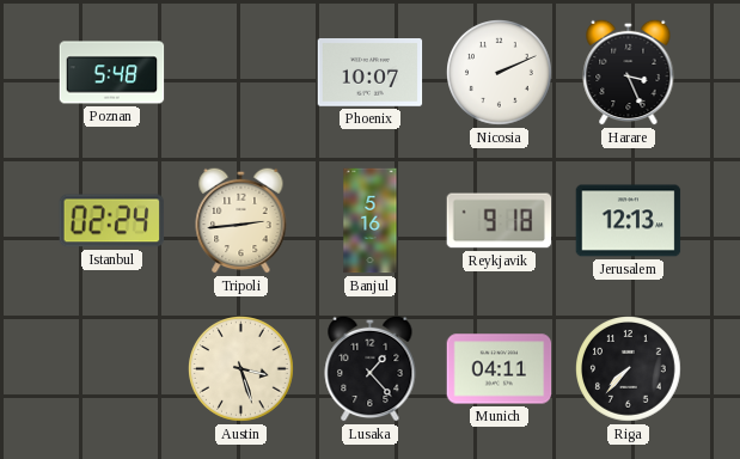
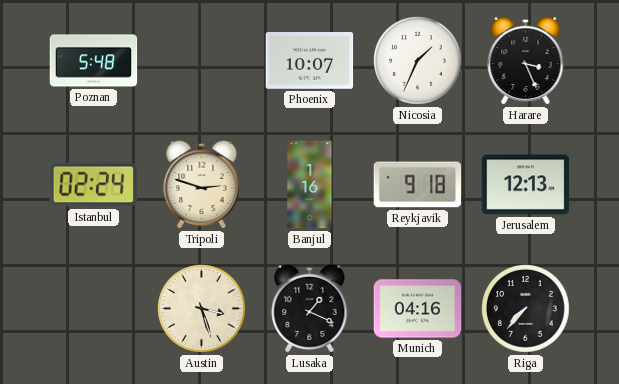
Nicosia: 2:11 -> 1:34 (418, 61)
Tripoli: 2:44 -> 2:48 (202, 184)
Banjul: 5:16 -> 1:16 (310, 185)
Lusaka: 1:23 -> 1:19 (310, 308)
Munich: 04:11 -> 04:16 (418, 309)
